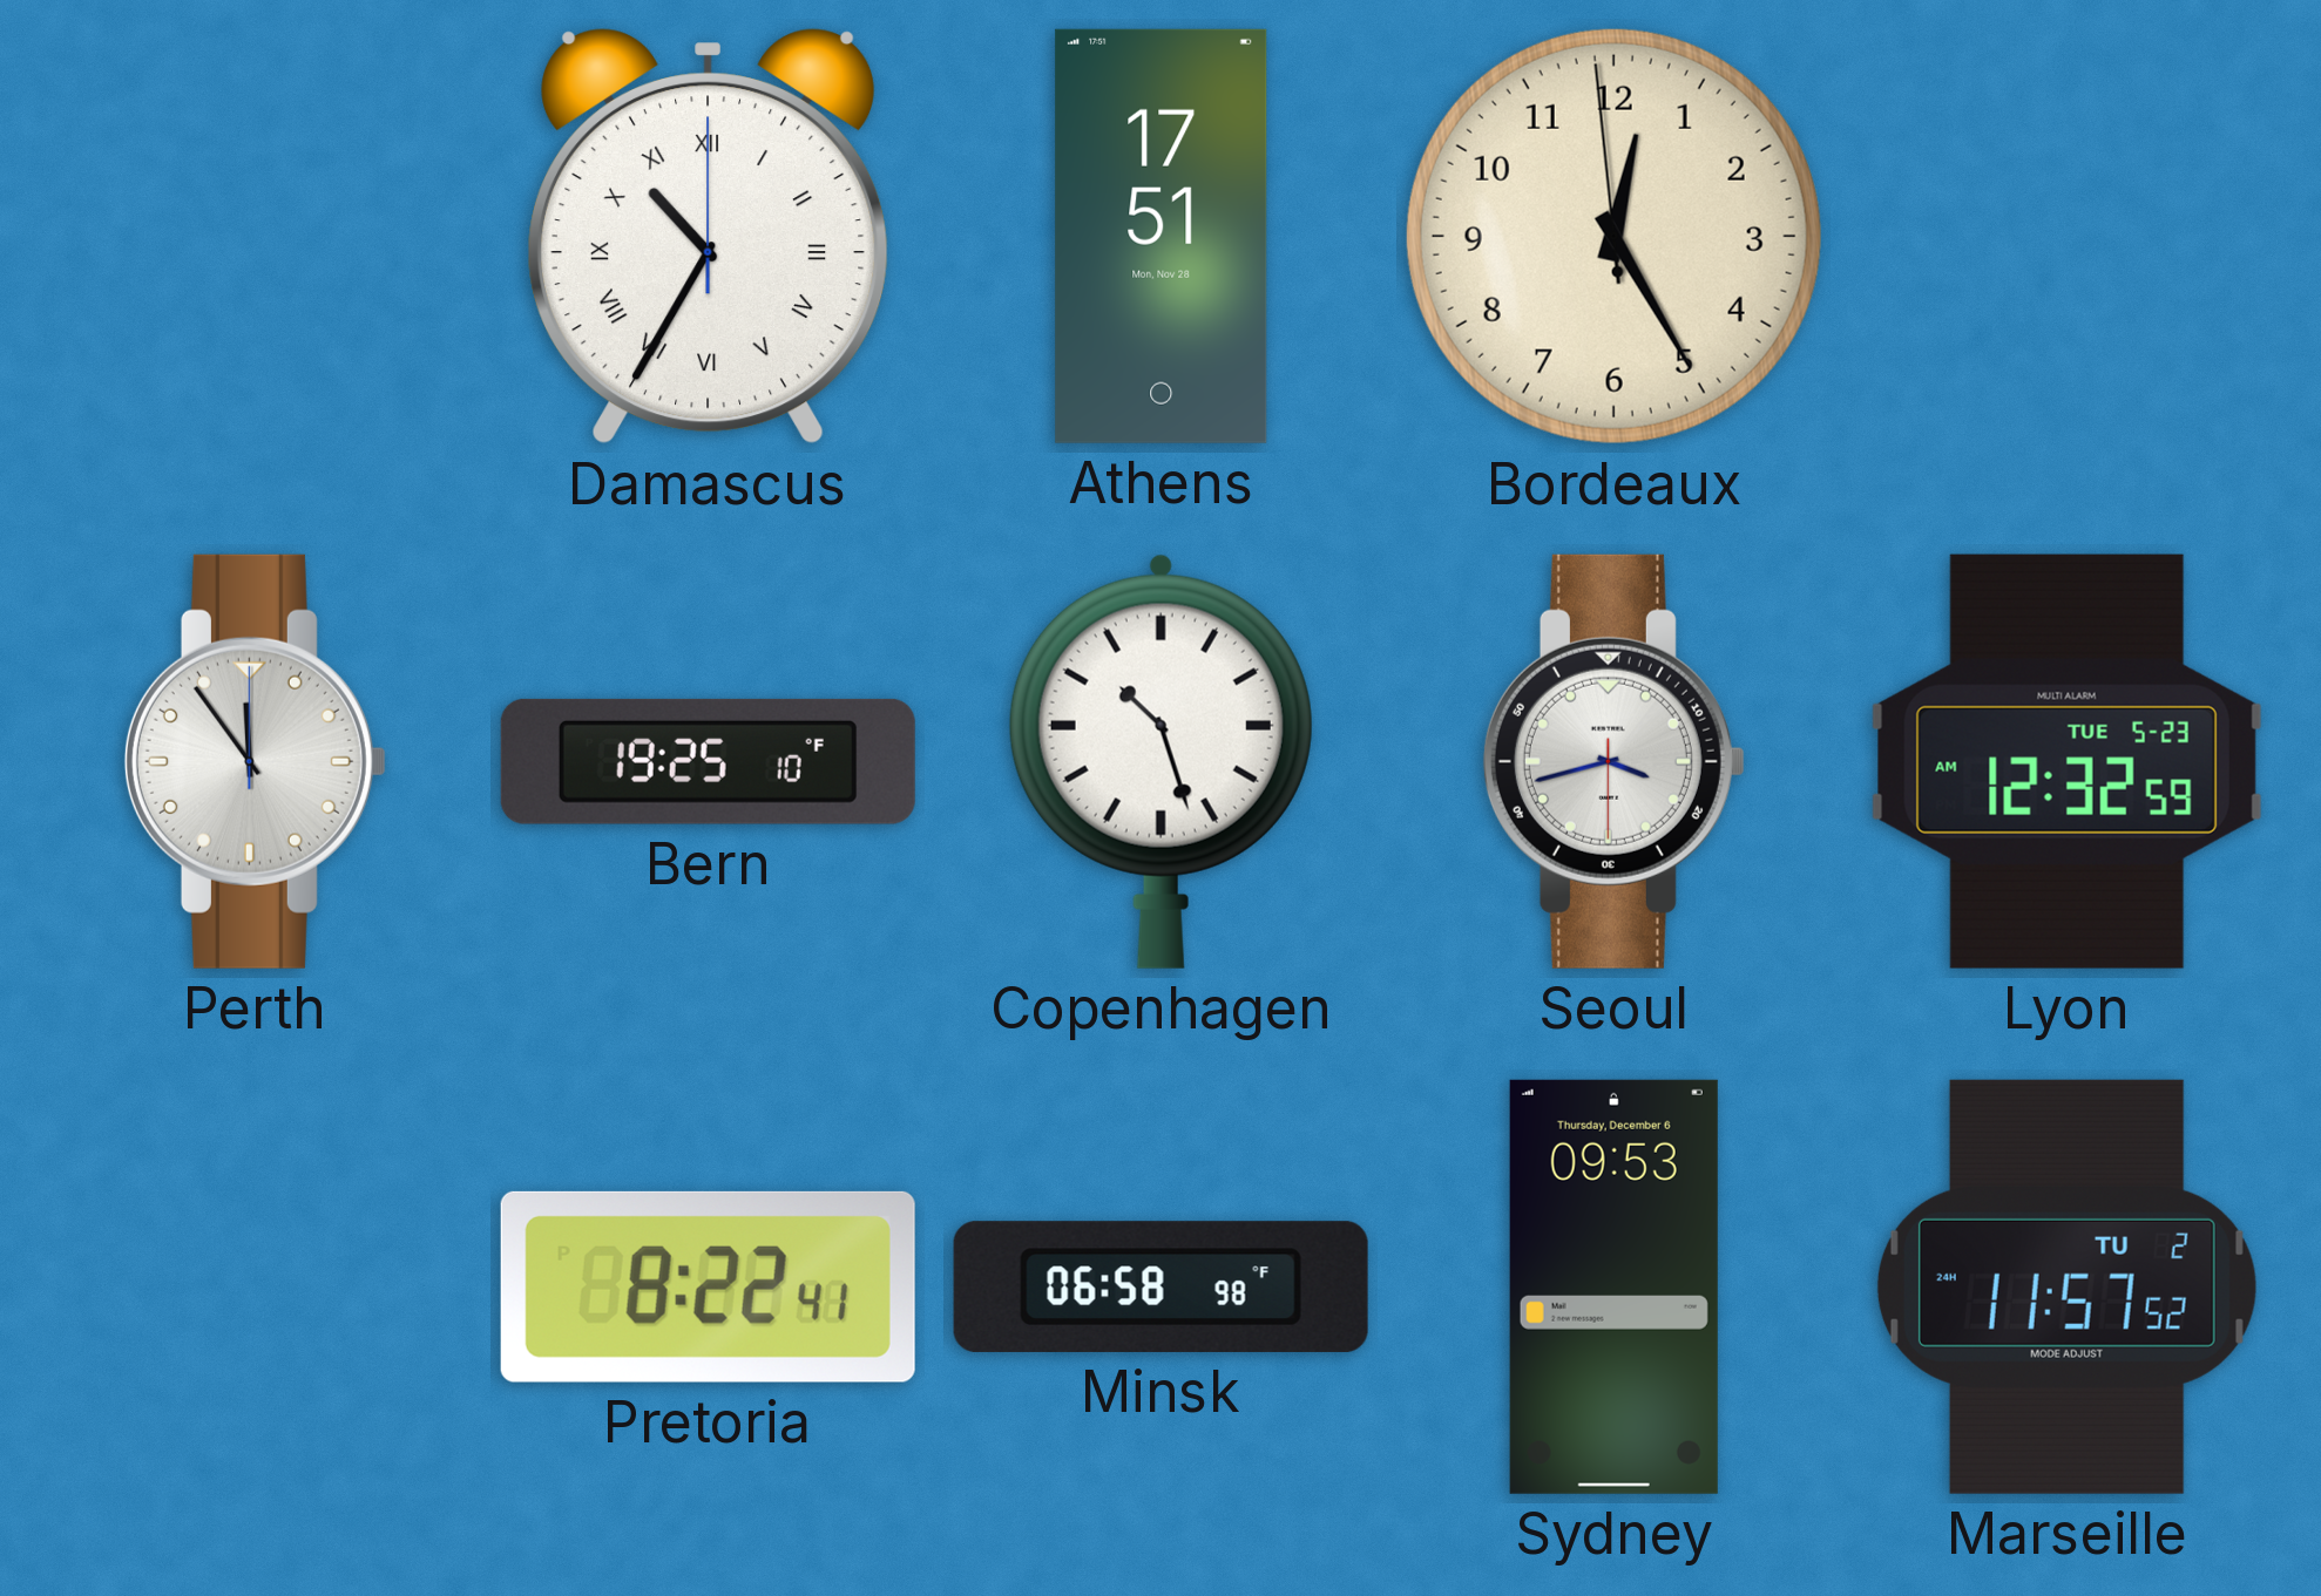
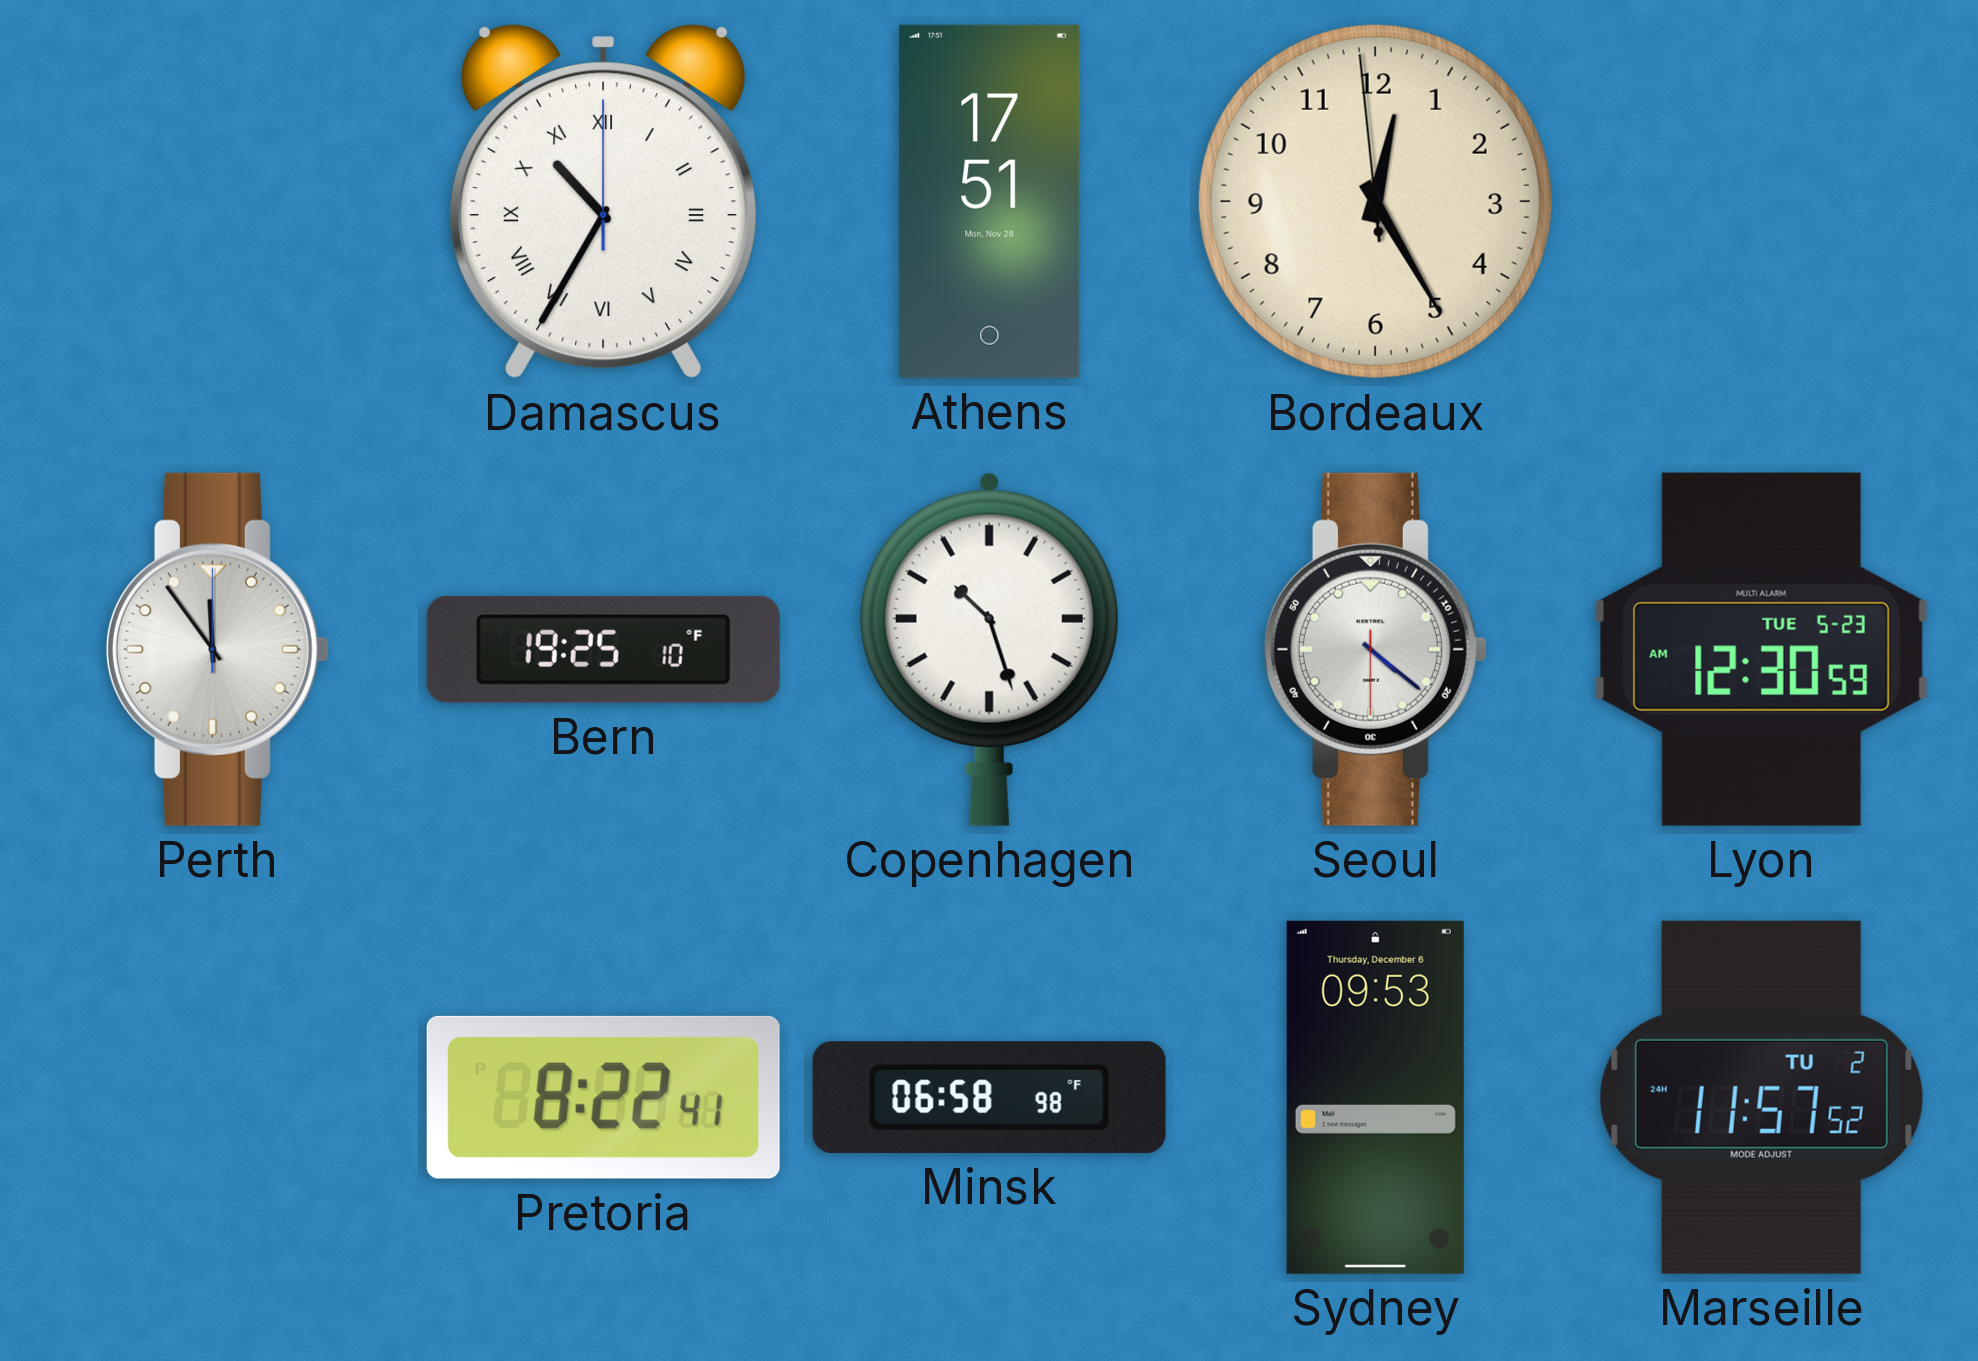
Seoul: 3:42 -> 4:21 (1375, 649)
Lyon: 12:32 -> 12:30 (1761, 649)
